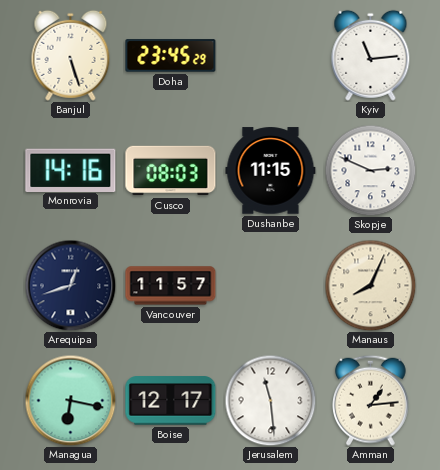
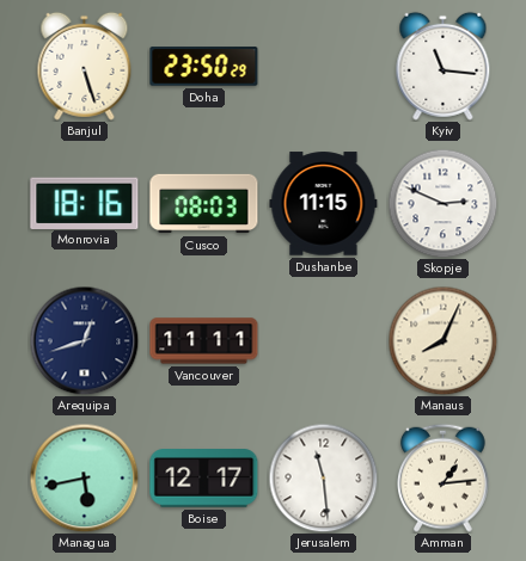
Doha: 23:45 -> 23:50 (204, 67)
Kyiv: 11:14 -> 11:16 (444, 66)
Monrovia: 14:16 -> 18:16 (85, 203)
Vancouver: 11:57 -> 11:11 (204, 341)
Managua: 6:17 -> 5:43 (84, 477)
